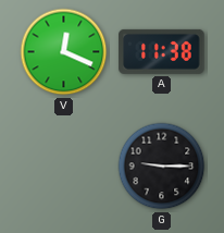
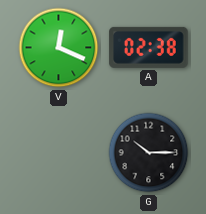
A: 11:38 -> 02:38 (149, 47)
G: 9:15 -> 10:15 (149, 153)
